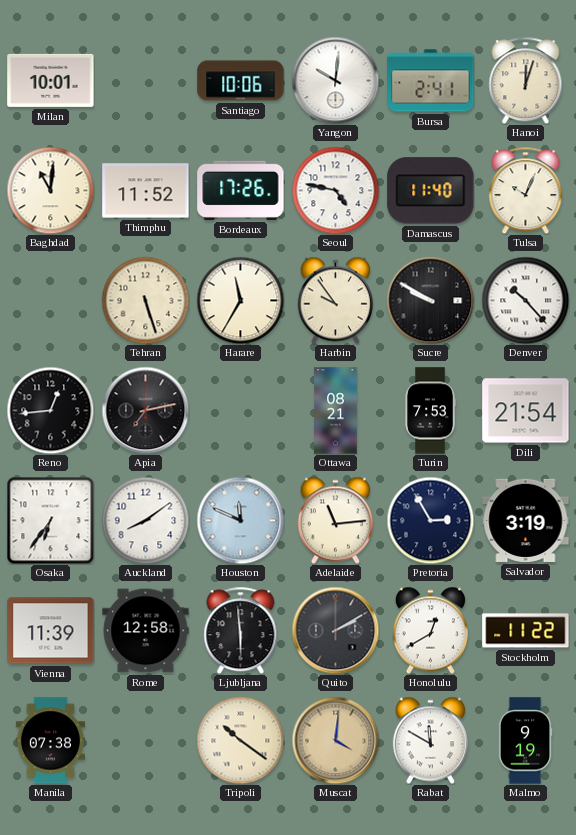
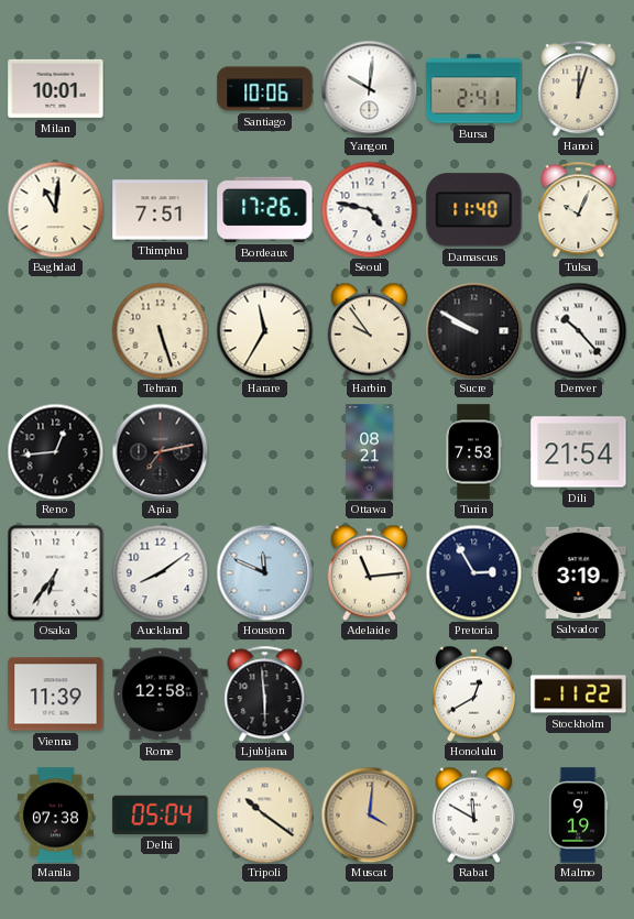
Thimphu: 11:52 -> 7:51 (161, 210)
Quito: 2:10 -> none (335, 630)
Delhi: none -> 05:04 (161, 814)
